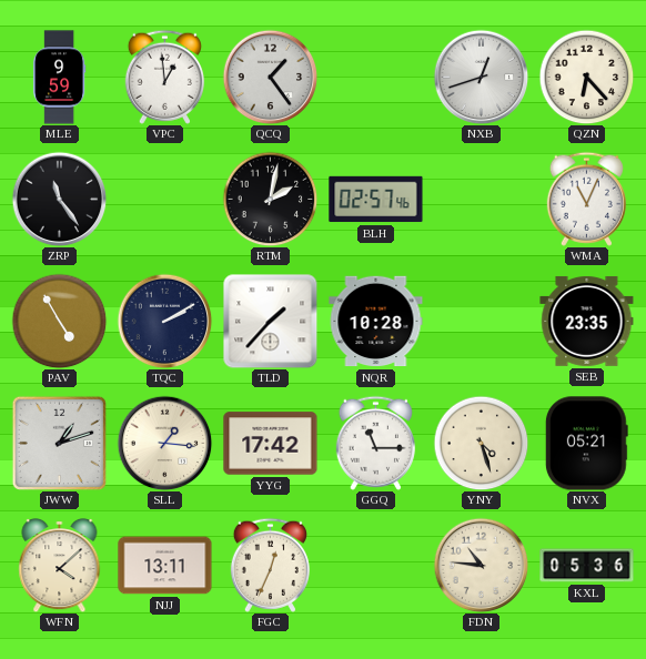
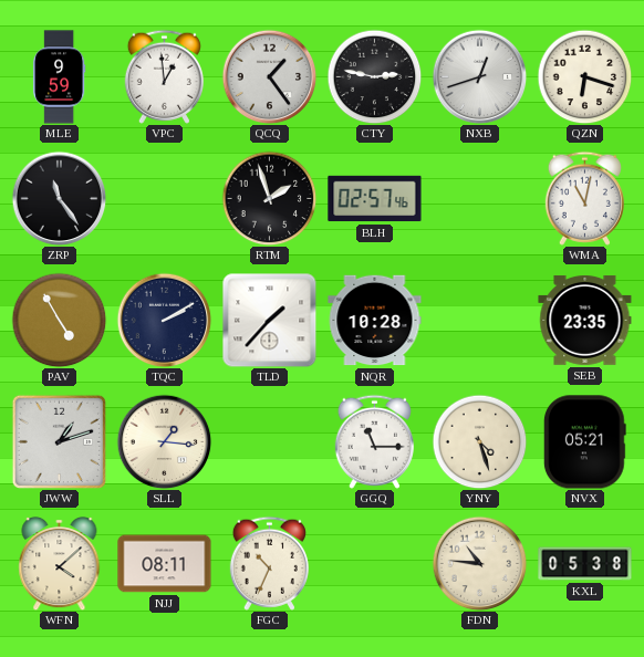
CTY: none -> 2:47 (374, 76)
QZN: 6:23 -> 6:18 (584, 76)
RTM: 2:02 -> 1:57 (269, 198)
WMA: 11:04 -> 11:02 (584, 198)
YYG: 17:42 -> none (271, 444)
NJJ: 13:11 -> 08:11 (165, 564)
FGC: 12:34 -> 10:34 (269, 563)
KXL: 05:36 -> 05:38 (585, 564)
